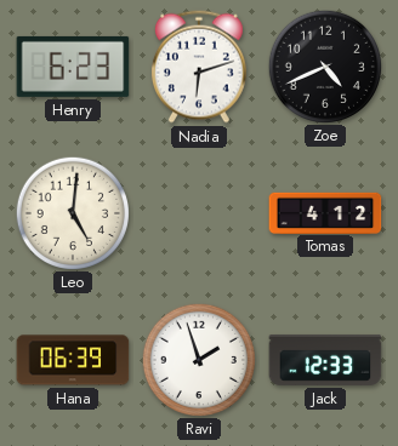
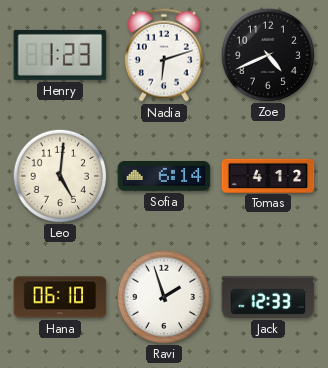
Henry: 6:23 -> 1:23 (60, 55)
Sofia: none -> 6:14 (164, 176)
Hana: 06:39 -> 06:10 (60, 297)
